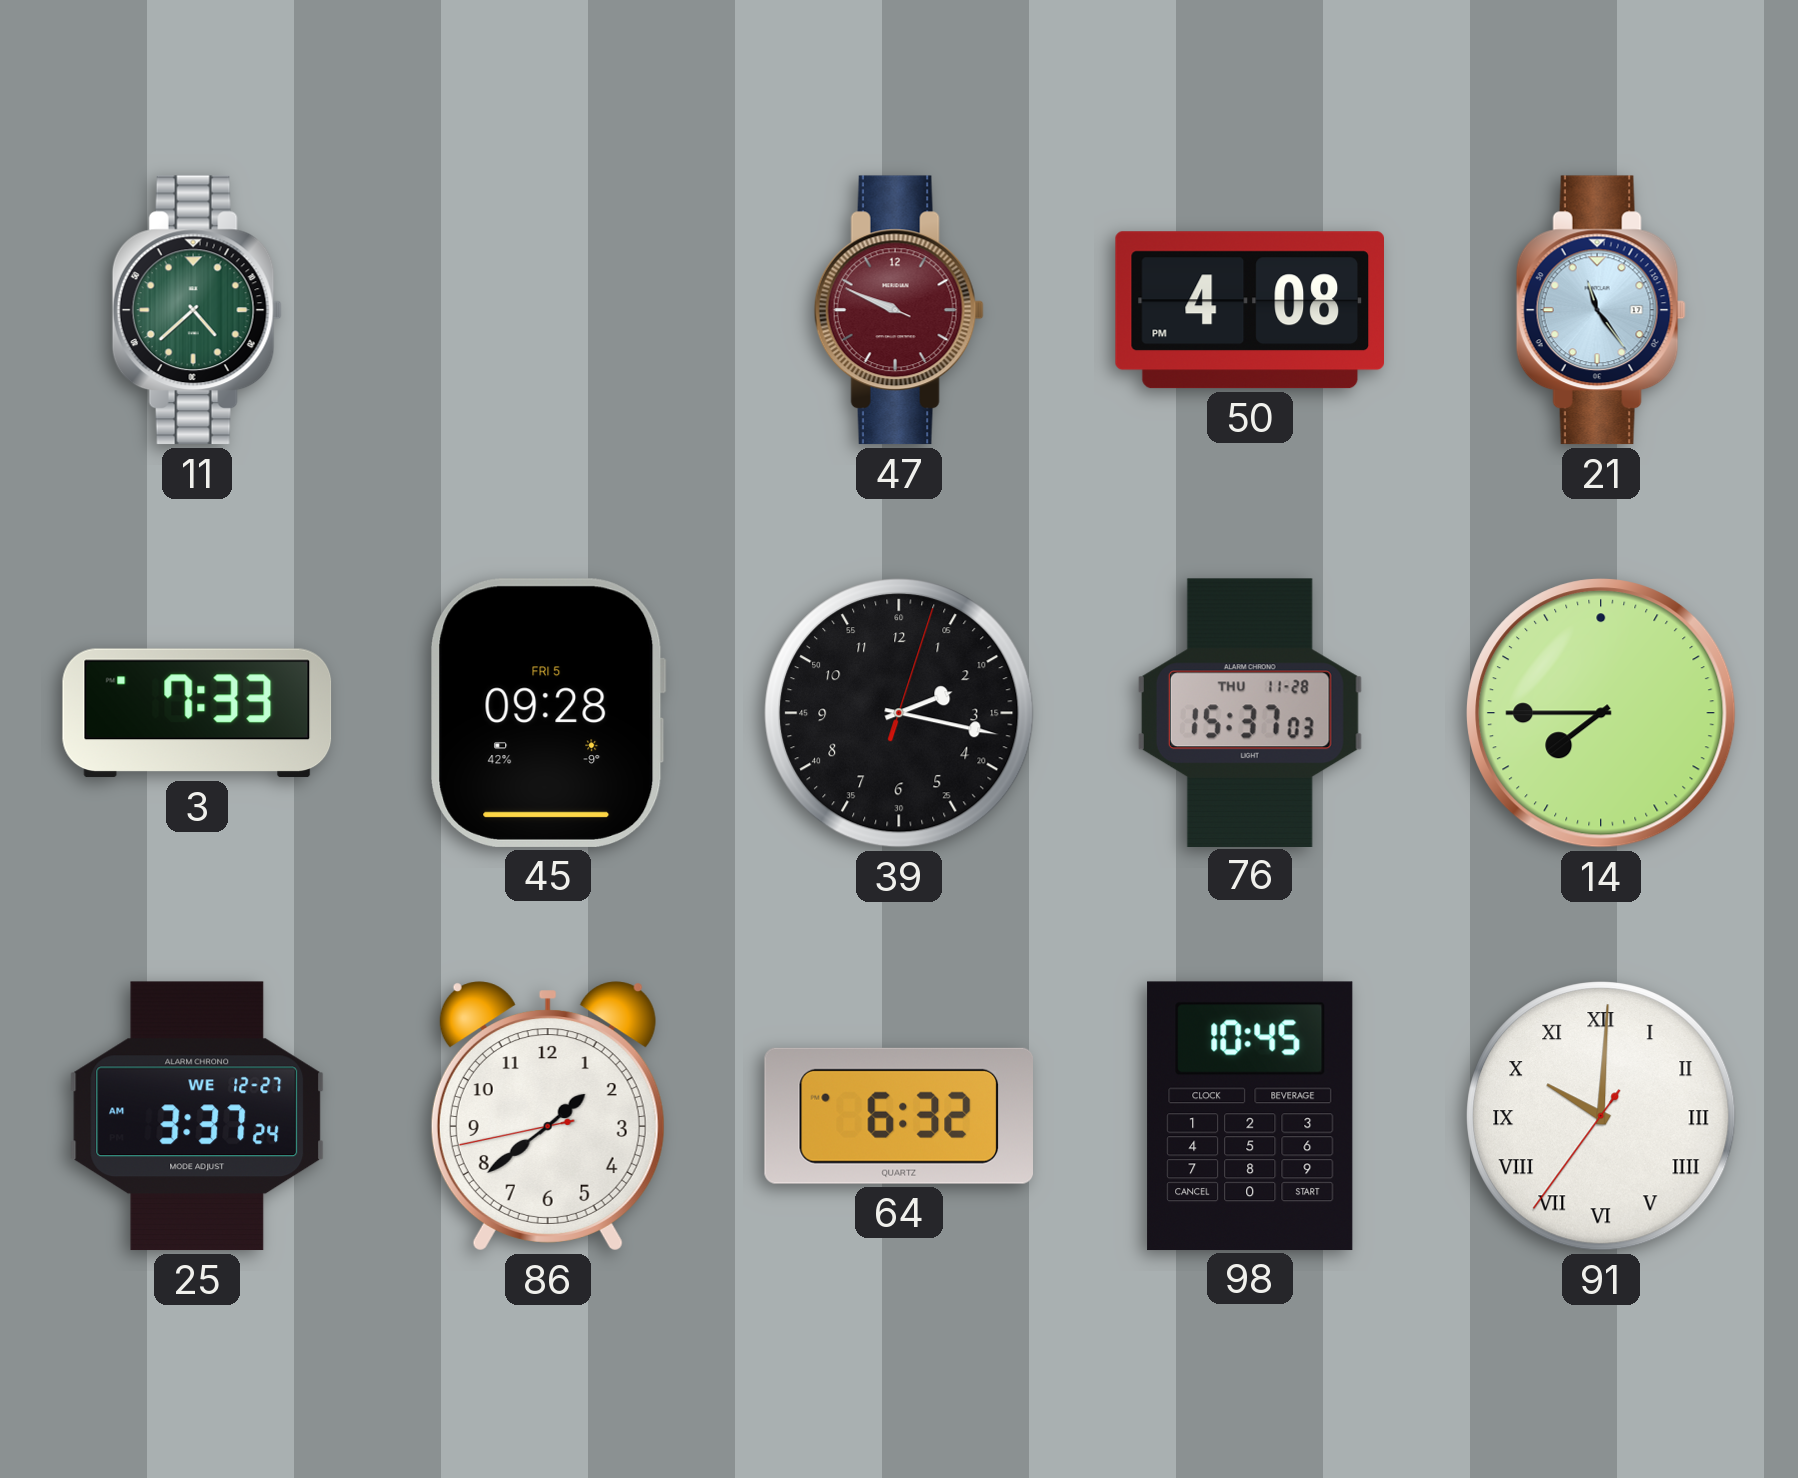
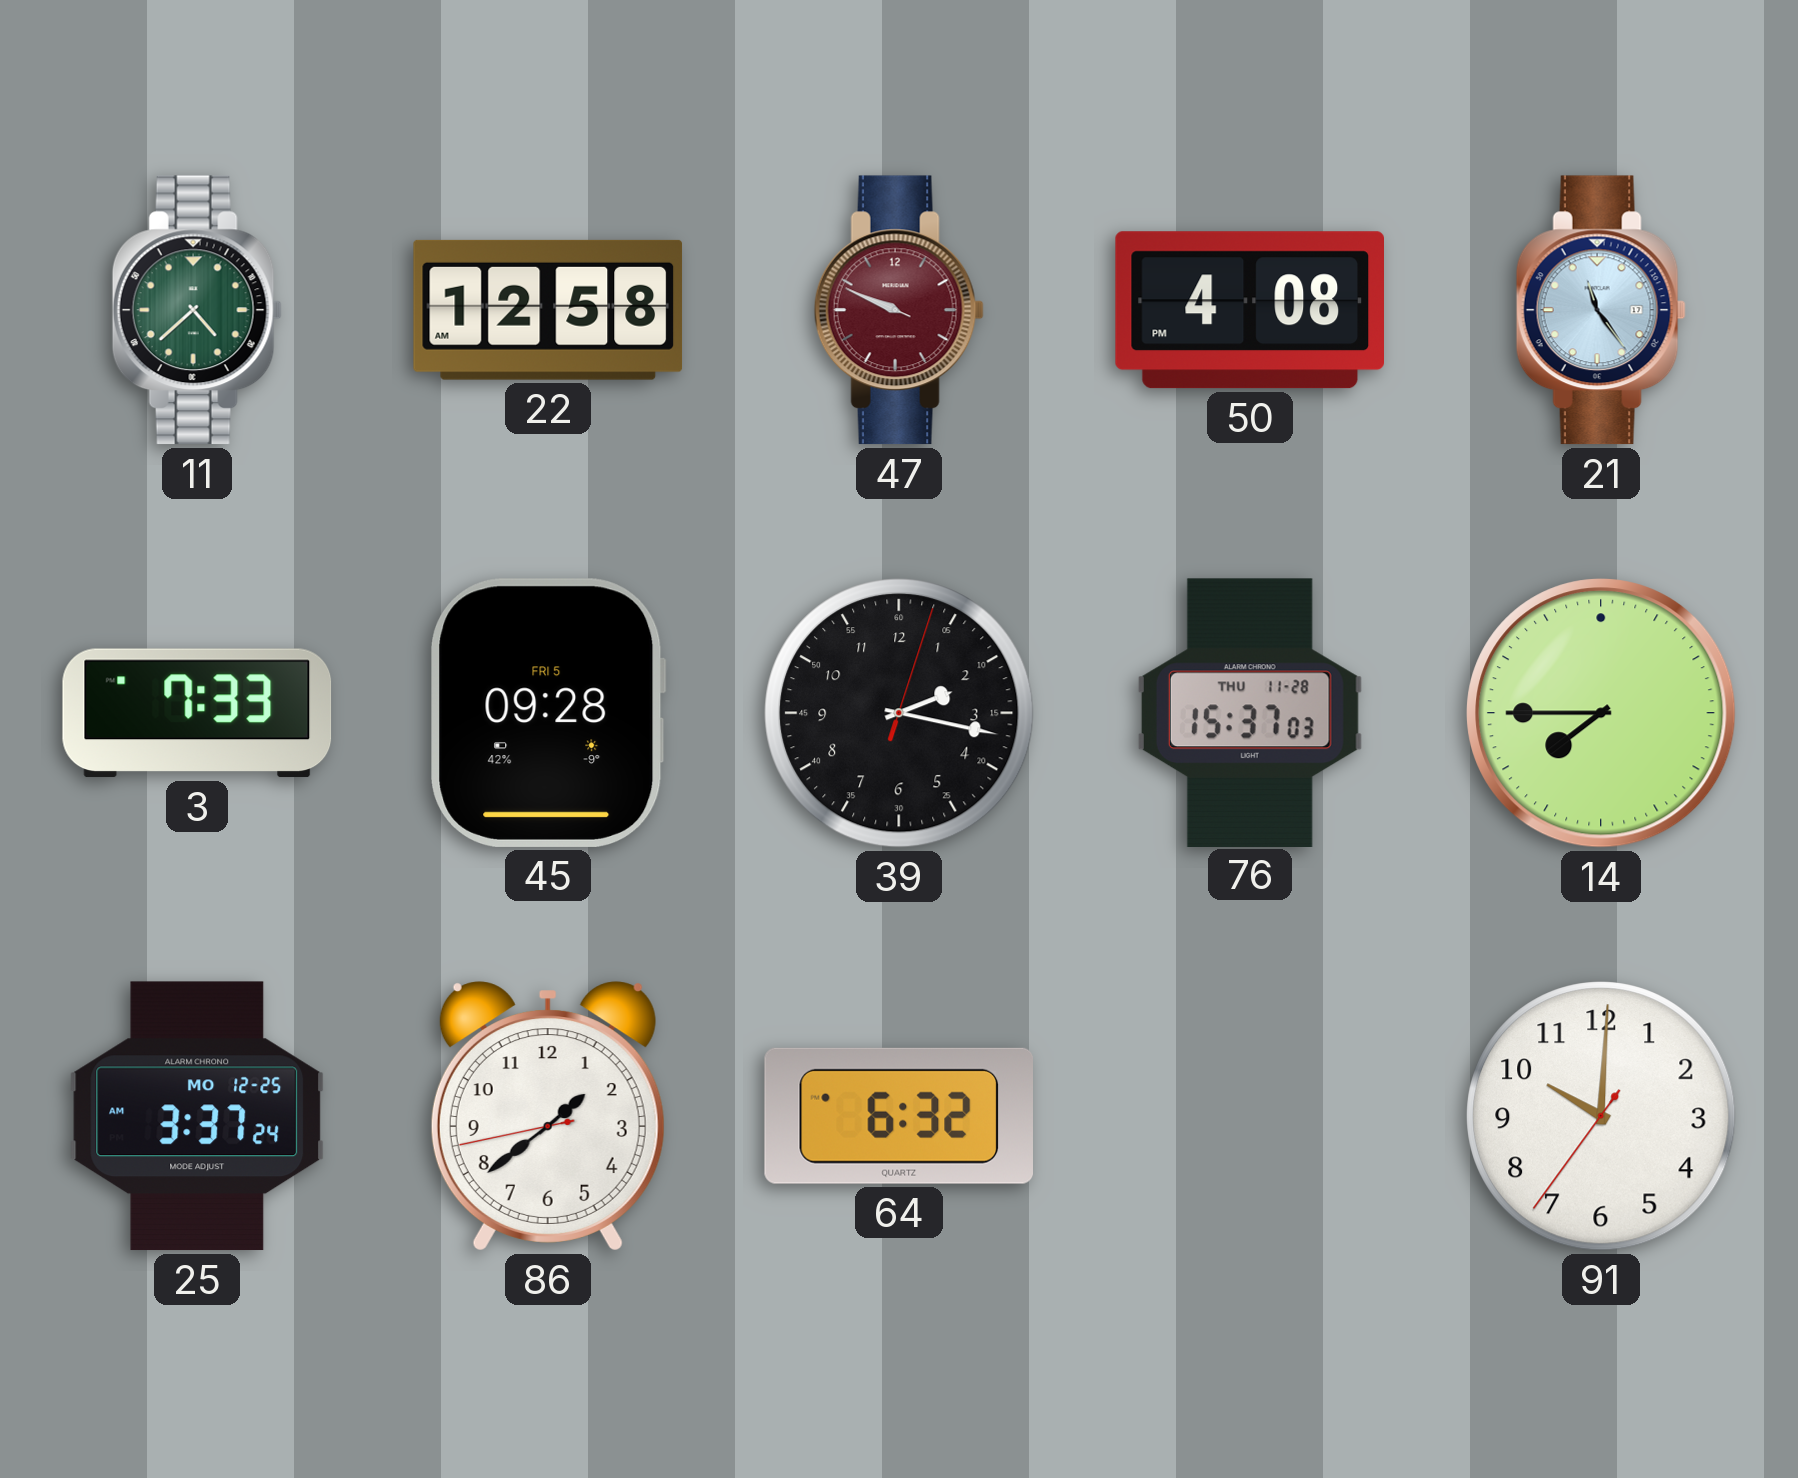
22: none -> 12:58 (548, 310)
25 date: WE 12-27 -> MO 12-25 (197, 1116)
98: 10:45 -> none (1250, 1116)
91 numerals: Roman -> Arabic (1601, 1116)
